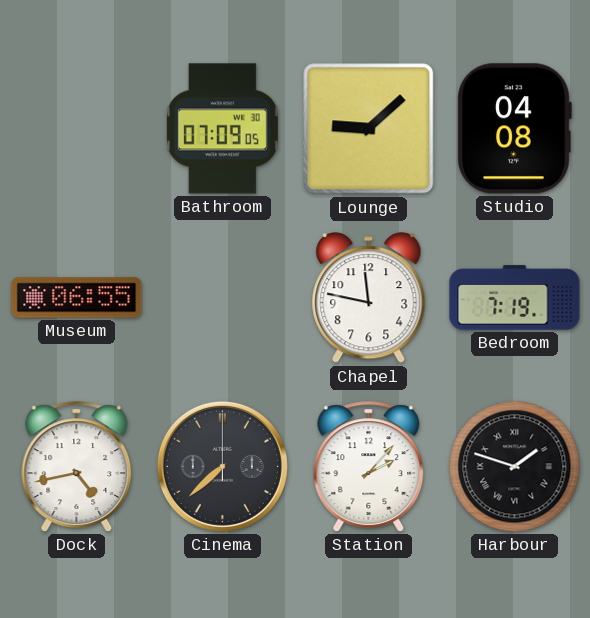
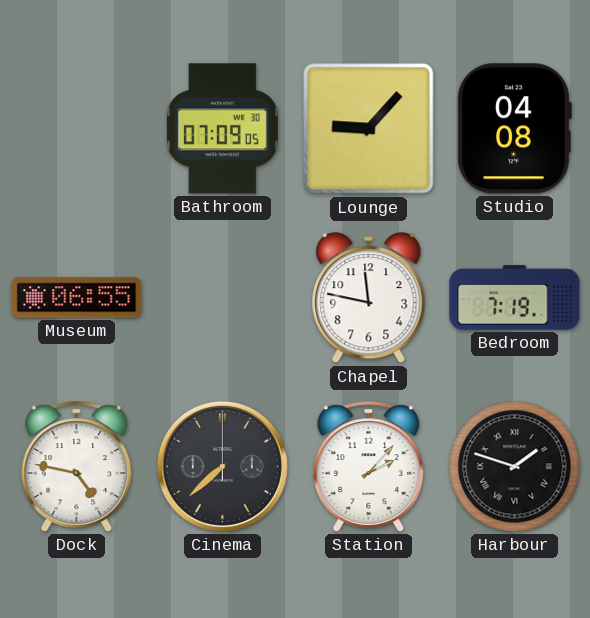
Lounge: 9:08 -> 9:07 (369, 129)
Dock: 4:43 -> 4:47 (77, 467)
